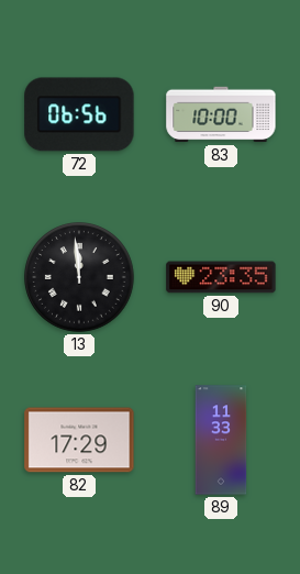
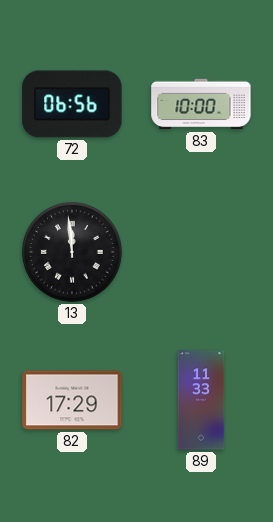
90: 23:35 -> none (221, 277)
